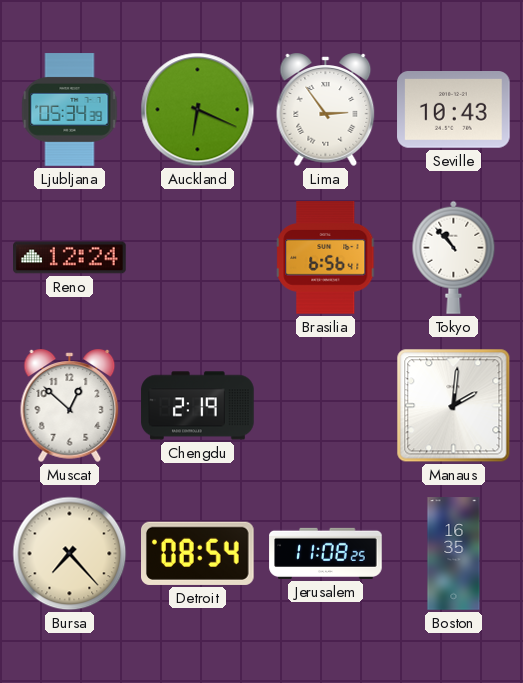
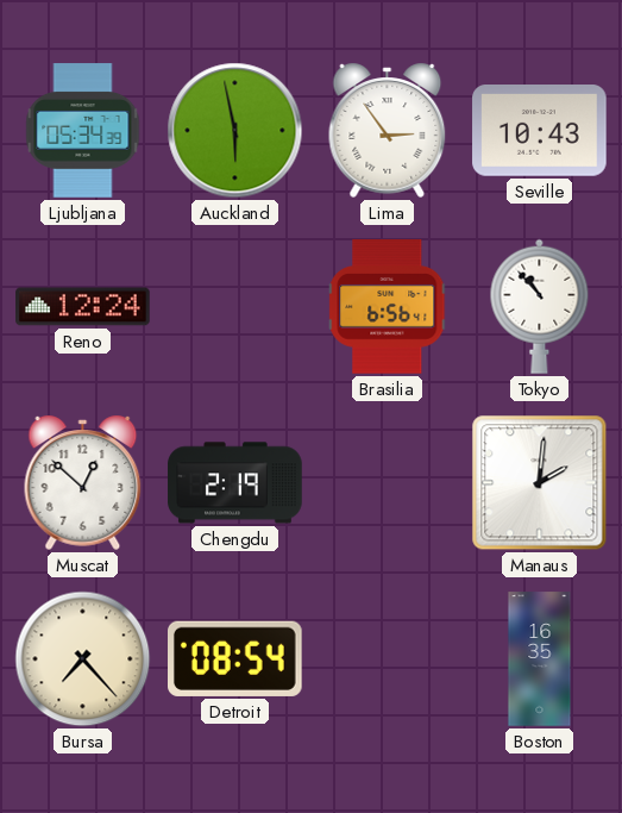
Auckland: 6:19 -> 5:58 (235, 131)
Jerusalem: 11:08 -> none (326, 553)
